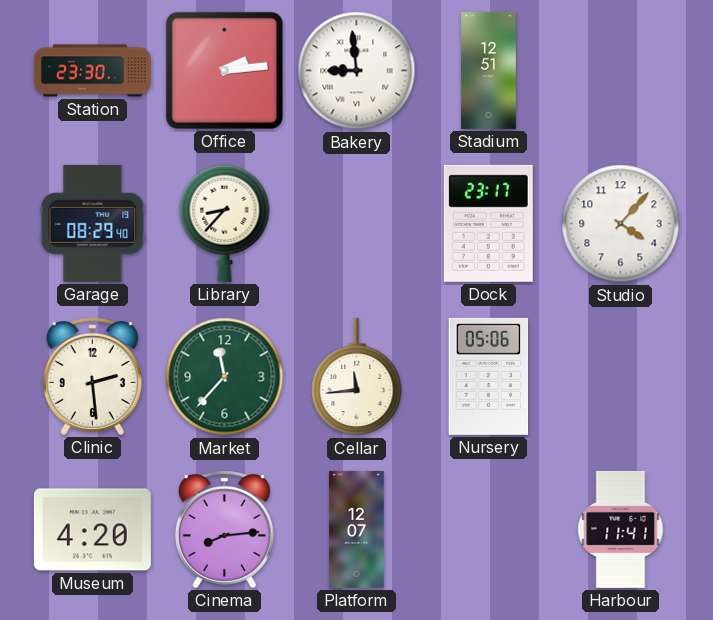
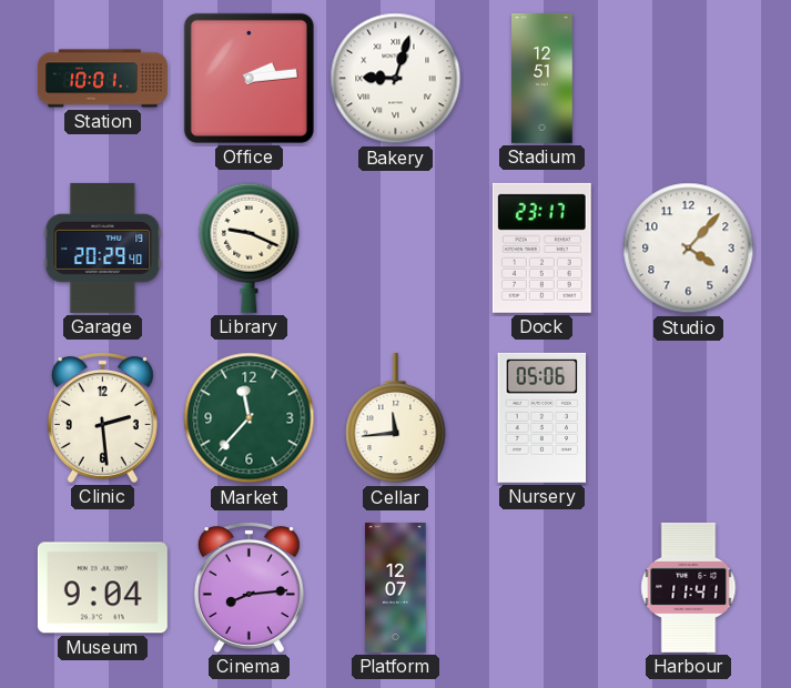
Station: 23:30 -> 10:01 (102, 79)
Bakery: 8:59 -> 9:03 (396, 79)
Garage: 08:29 -> 20:29 (103, 247)
Library: 8:37 -> 9:19 (250, 247)
Museum: 4:20 -> 9:04 (102, 588)
